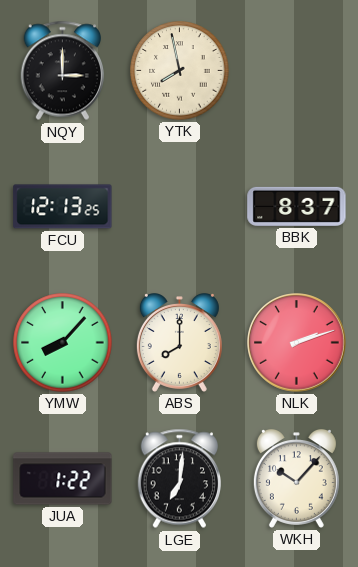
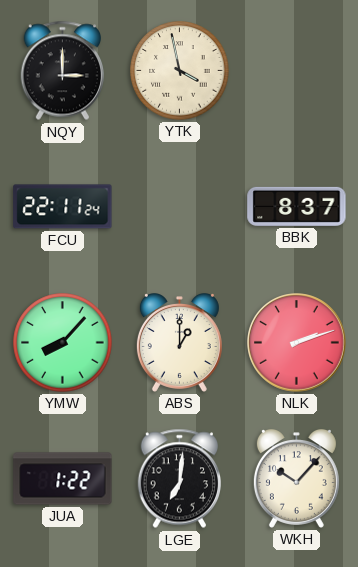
YTK: 7:58 -> 3:58 (180, 71)
FCU: 12:13 -> 22:11 (63, 207)
ABS: 8:00 -> 1:00 (179, 343)
